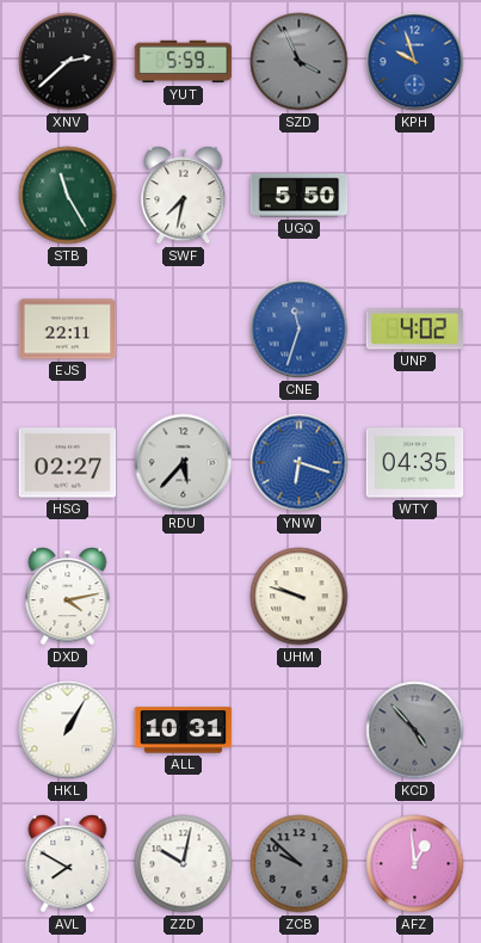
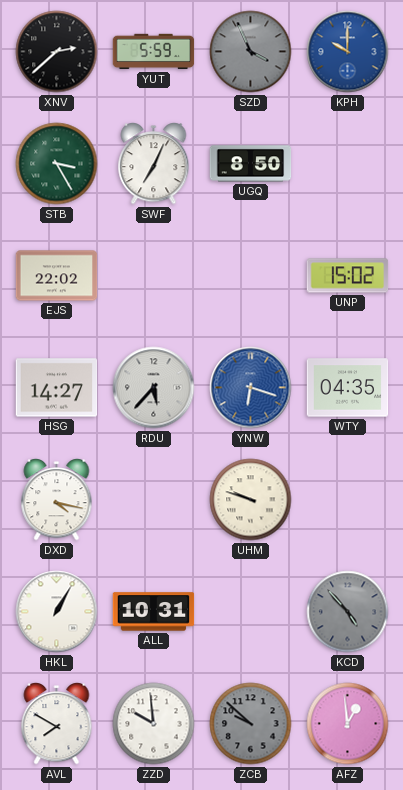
KPH: 9:57 -> 10:00 (348, 52)
STB: 11:25 -> 3:25 (57, 164)
SWF: 7:32 -> 7:04 (154, 164)
UGQ: 5:50 -> 8:50 (251, 164)
EJS: 22:11 -> 22:02 (57, 276)
CNE: 11:33 -> none (300, 329)
UNP: 4:02 -> 15:02 (348, 276)
HSG: 02:27 -> 14:27 (57, 388)
DXD: 4:13 -> 4:17 (57, 500)
ZZD: 10:02 -> 9:59 (154, 724)
